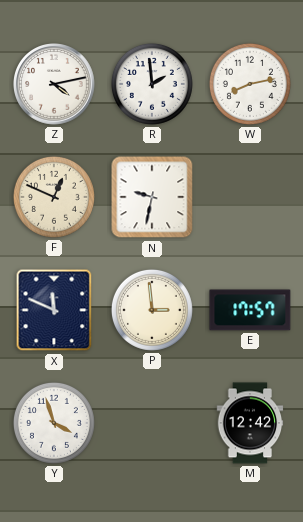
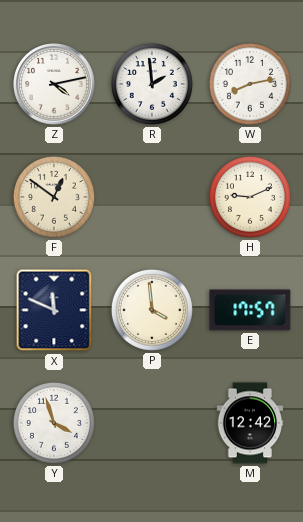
F: 12:49 -> 12:51 (54, 197)
N: 9:32 -> none (152, 197)
H: none -> 9:11 (250, 197)
P: 2:59 -> 3:59 (152, 310)
